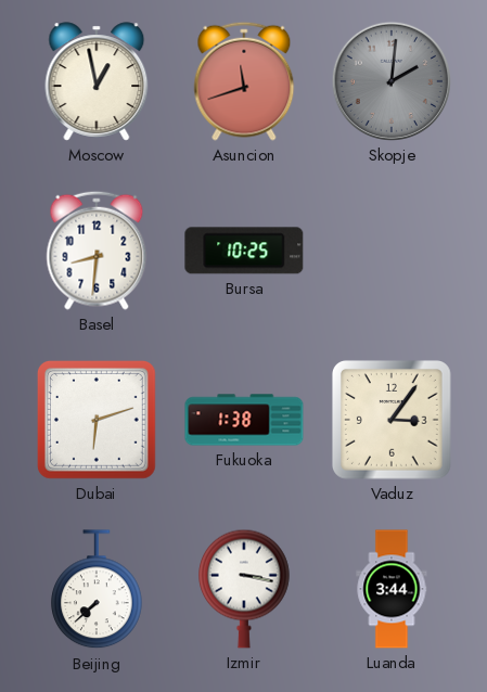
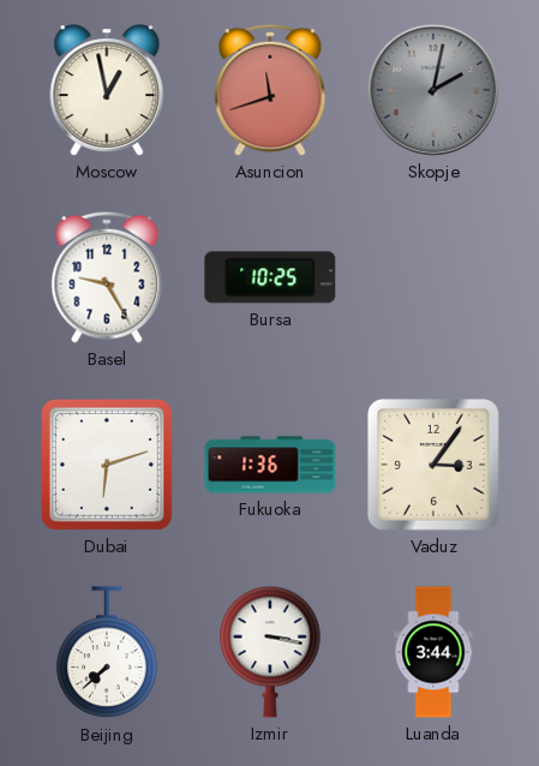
Skopje: 2:01 -> 2:02 (433, 90)
Basel: 8:31 -> 9:25 (107, 277)
Fukuoka: 1:38 -> 1:36 (270, 465)
